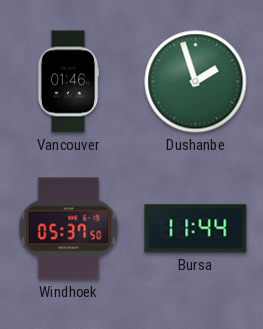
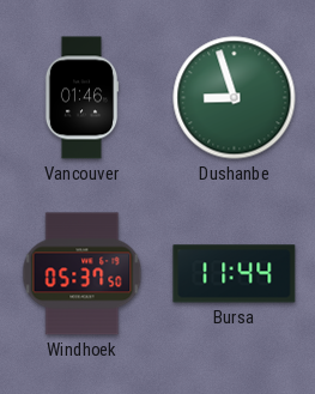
Dushanbe: 1:57 -> 8:57 (235, 98)
